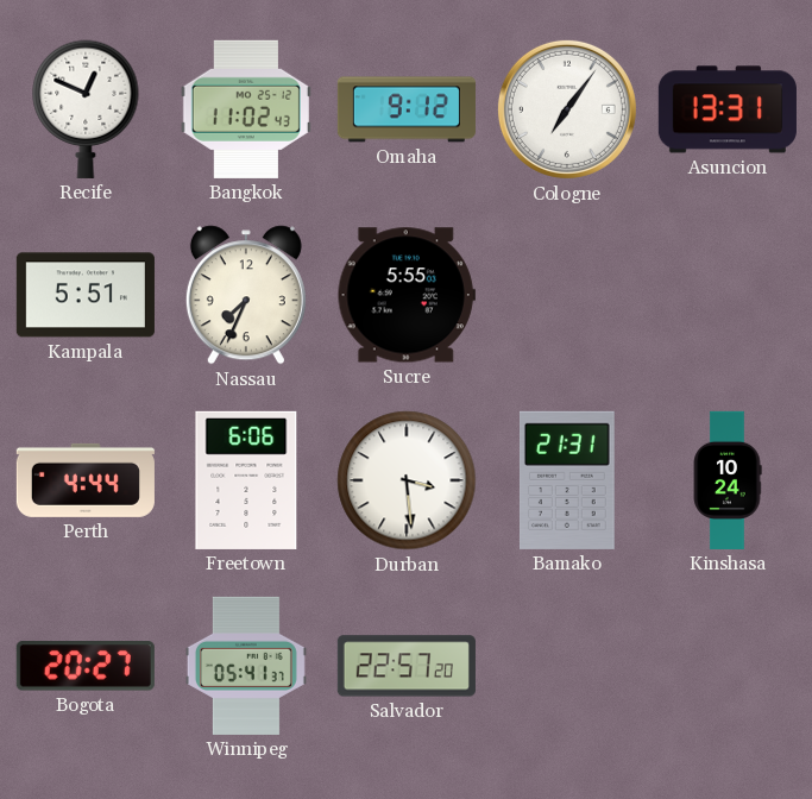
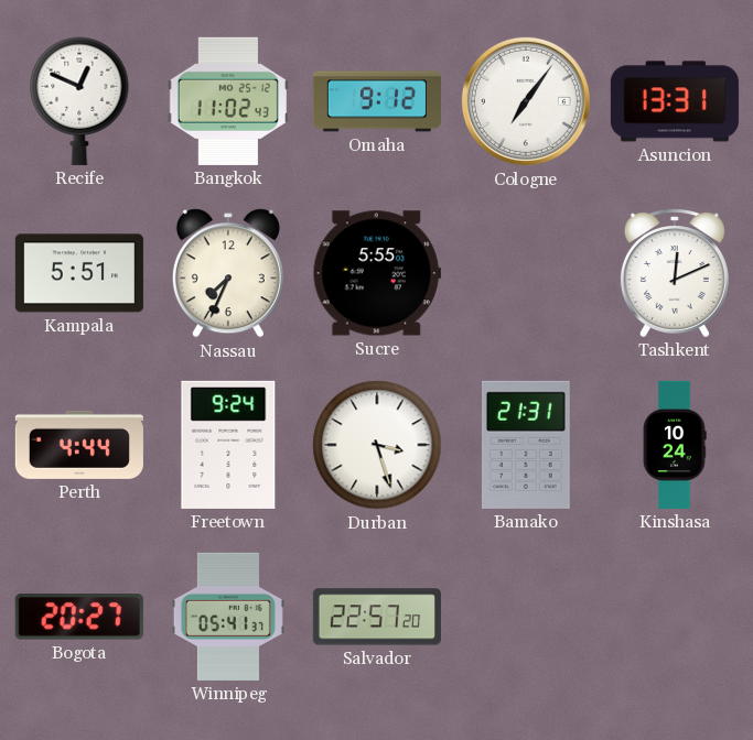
Tashkent: none -> 12:11 (675, 273)
Freetown: 6:06 -> 9:24 (228, 445)
Durban: 3:29 -> 3:27 (377, 445)
